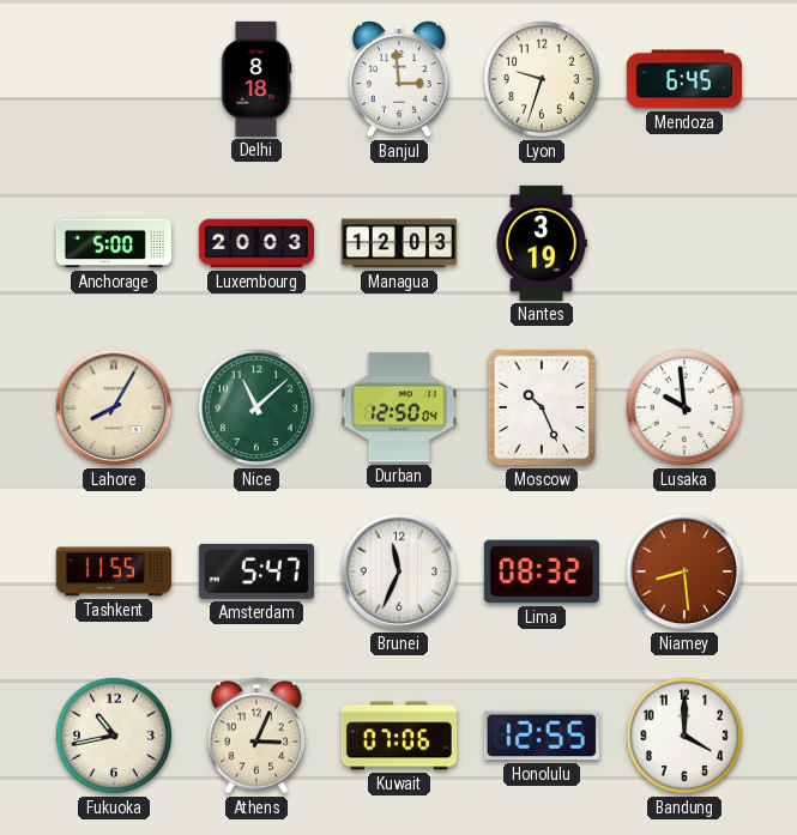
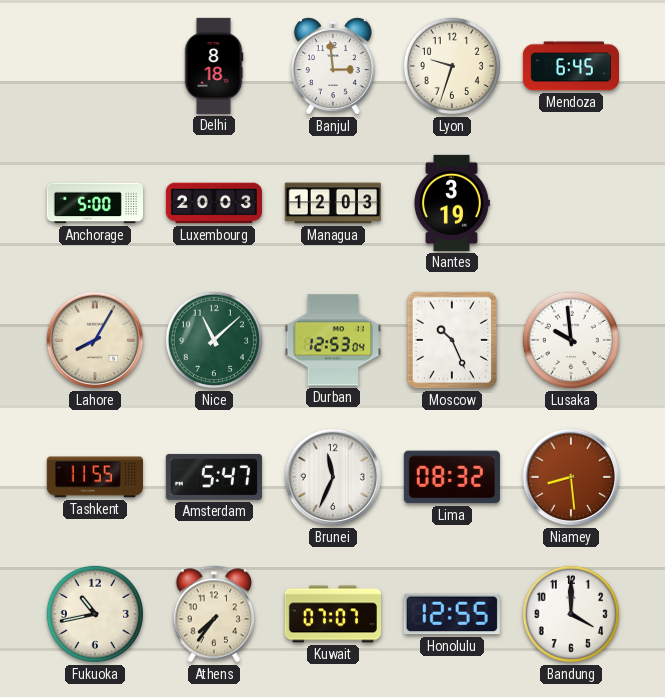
Durban: 12:50 -> 12:53 (333, 340)
Athens: 3:04 -> 7:36 (214, 614)
Kuwait: 07:06 -> 07:07 (332, 614)
